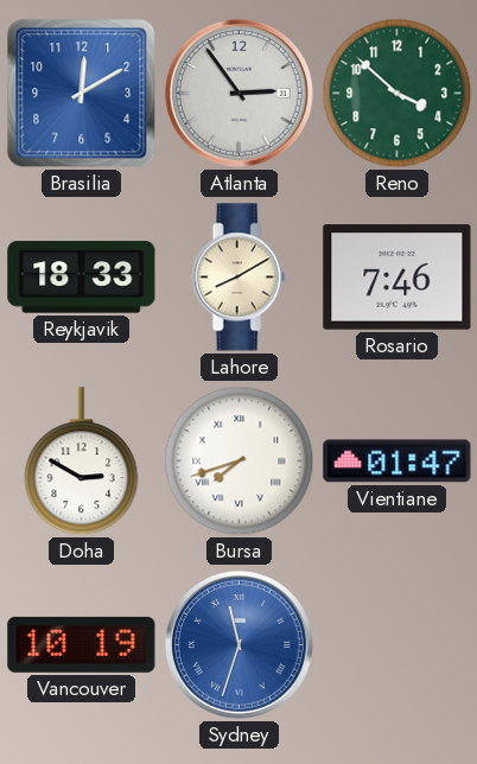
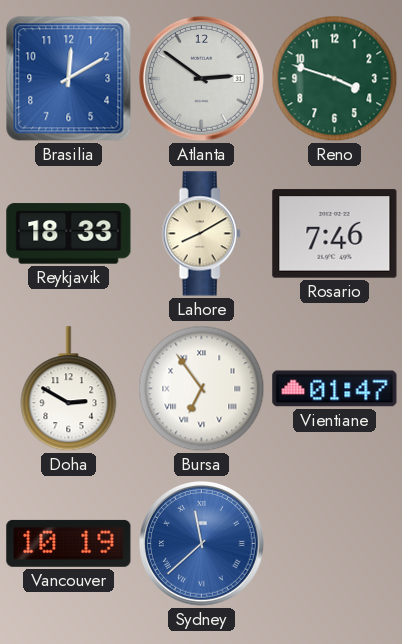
Atlanta: 2:54 -> 2:51 (202, 79)
Reno: 3:52 -> 3:48 (335, 79)
Bursa: 7:42 -> 6:54 (202, 389)
Sydney: 11:33 -> 11:38 (202, 544)
